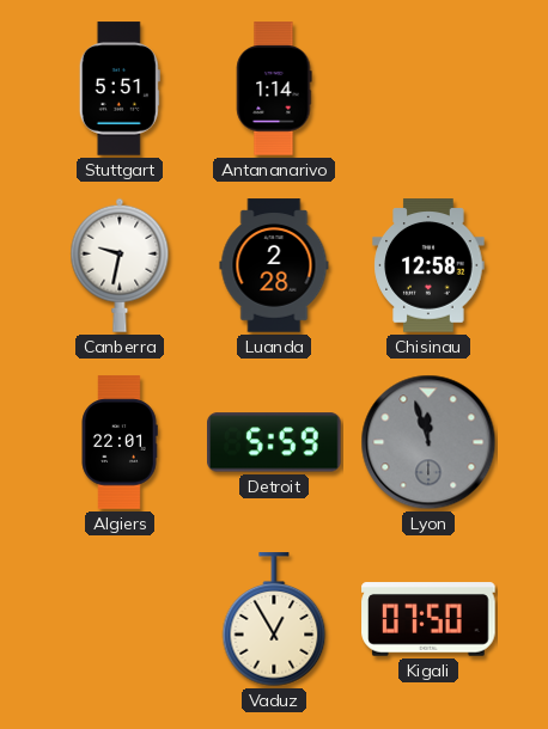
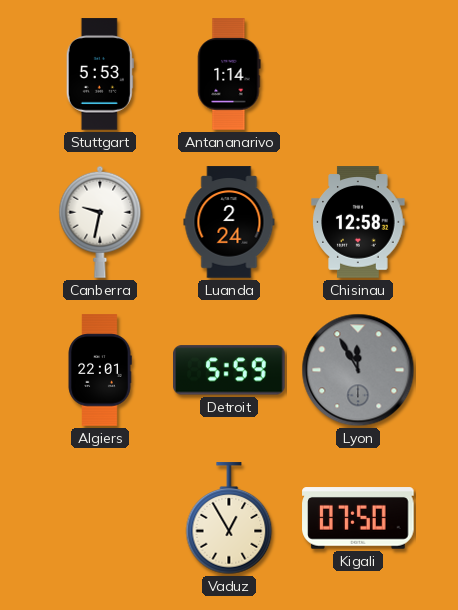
Stuttgart: 5:51 -> 5:53 (100, 74)
Luanda: 2:28 -> 2:24 (229, 222)
Lyon: 11:57 -> 11:55 (358, 370)
